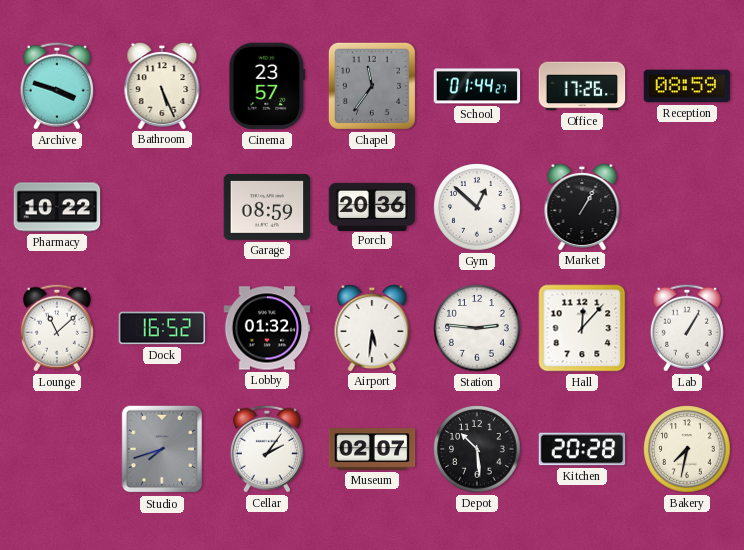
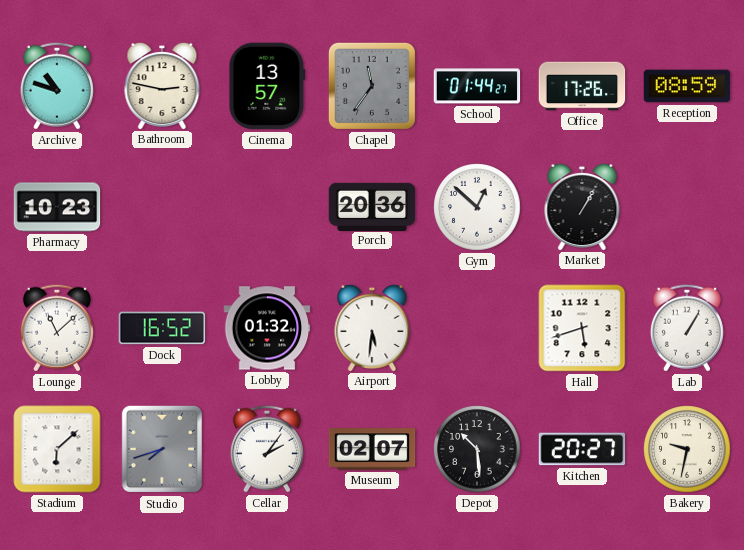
Archive: 3:48 -> 10:48 (57, 86)
Bathroom: 5:26 -> 2:47 (162, 85)
Cinema: 23:57 -> 13:57 (267, 86)
Pharmacy: 10:22 -> 10:23 (57, 207)
Garage: 08:59 -> none (267, 207)
Station: 2:46 -> none (477, 328)
Hall: 12:07 -> 5:42 (582, 328)
Stadium: none -> 6:08 (57, 449)
Kitchen: 20:28 -> 20:27 (582, 449)
Bakery: 7:32 -> 9:32 (687, 449)
